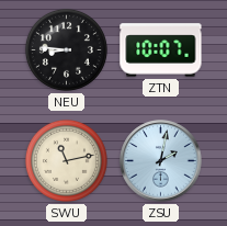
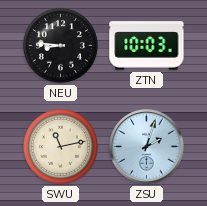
ZTN: 10:07 -> 10:03 (147, 46)
ZSU: 2:02 -> 2:03 (147, 147)
